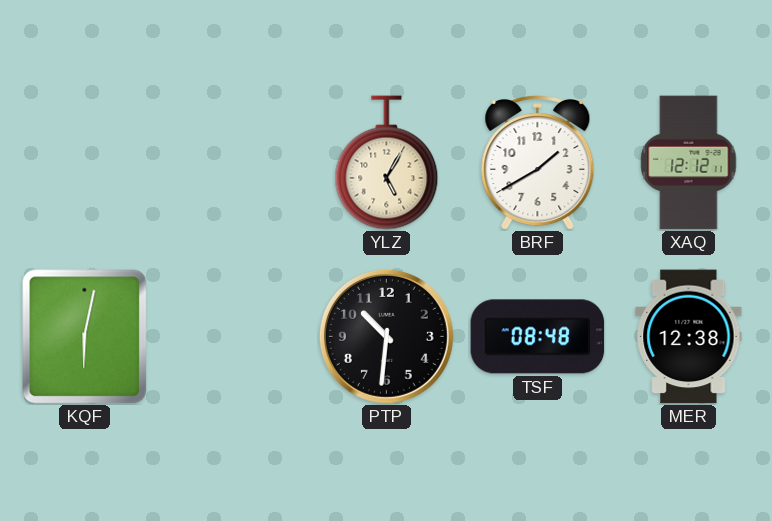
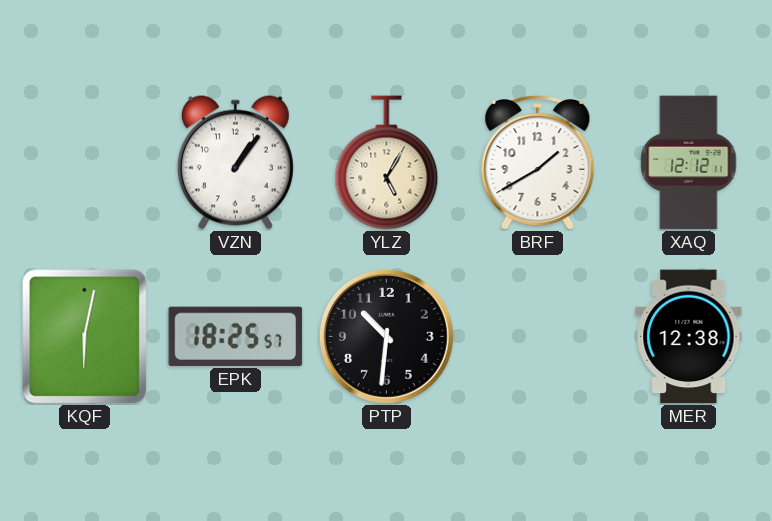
VZN: none -> 1:06 (235, 162)
EPK: none -> 18:25 (236, 336)
TSF: 08:48 -> none (538, 337)
